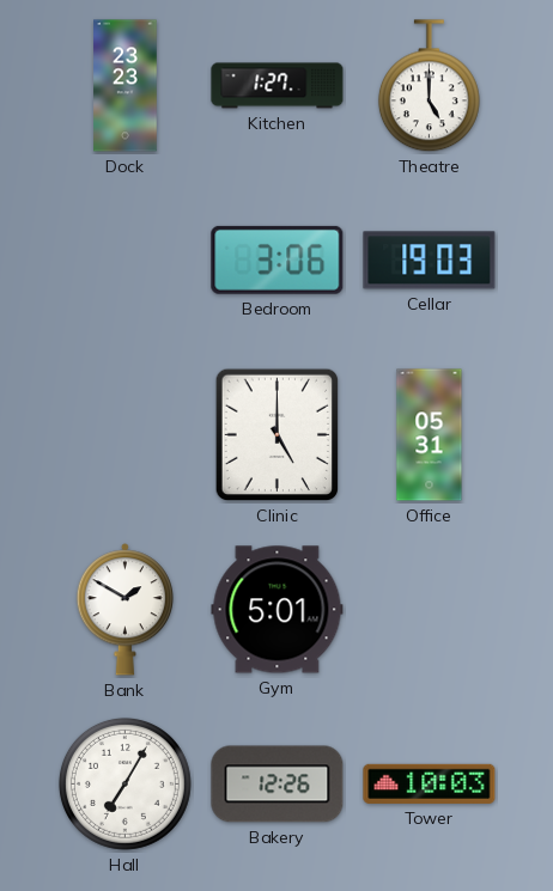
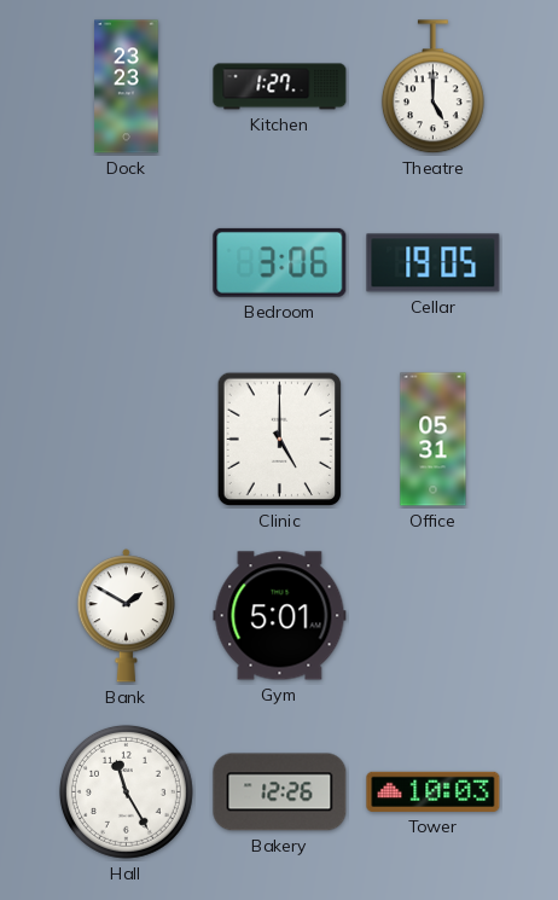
Cellar: 19:03 -> 19:05 (434, 263)
Hall: 7:05 -> 11:25 (126, 791)
